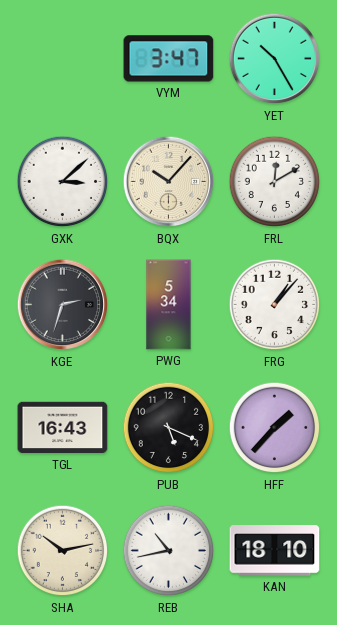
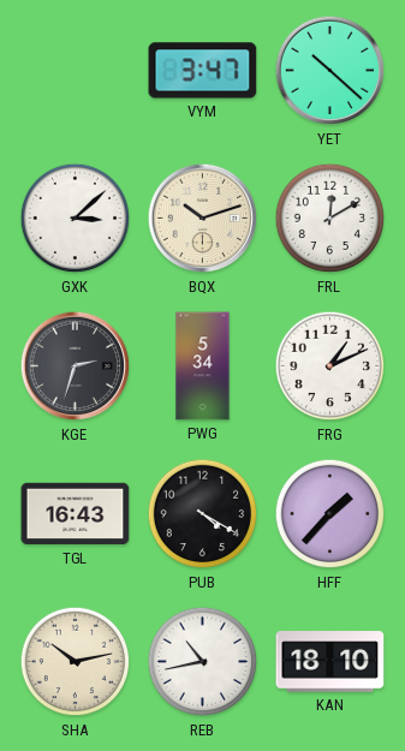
YET: 10:25 -> 10:22 (330, 71)
BQX: 10:07 -> 10:12 (203, 219)
FRG: 1:07 -> 1:11 (330, 366)
PUB: 5:19 -> 4:20 (203, 514)
